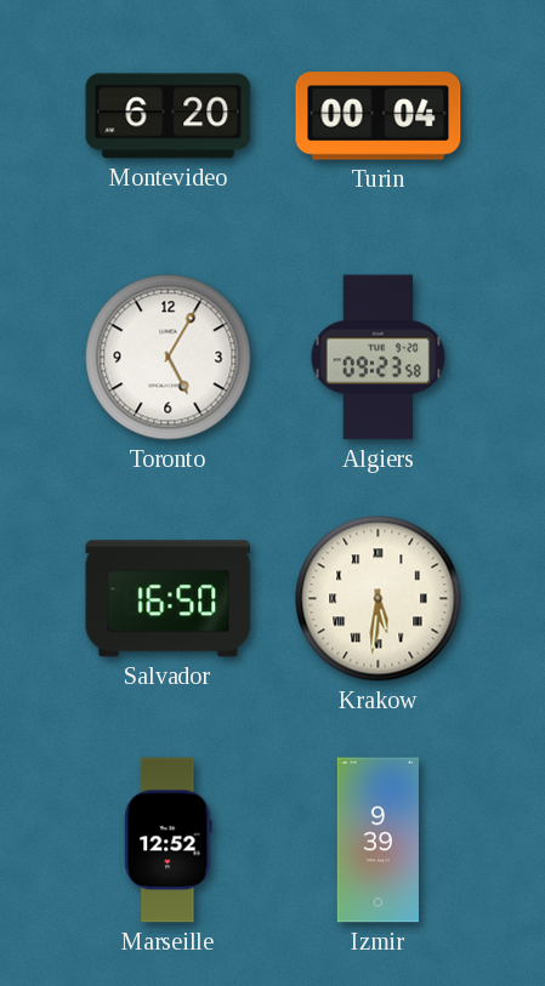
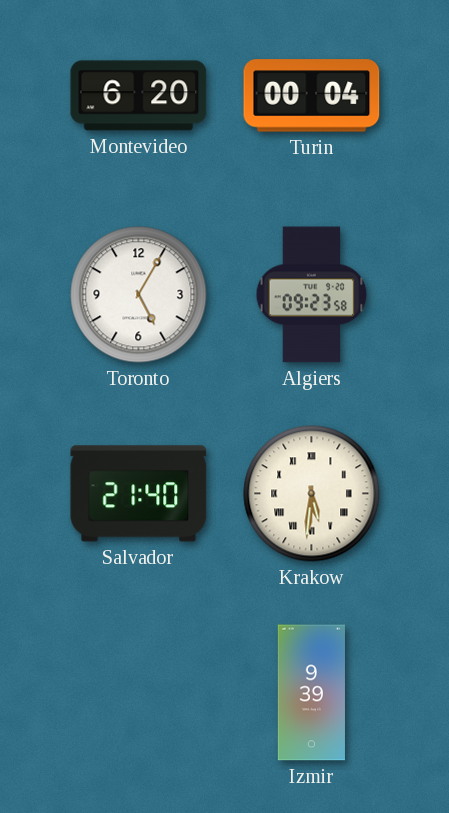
Salvador: 16:50 -> 21:40 (139, 494)
Marseille: 12:52 -> none (169, 840)
